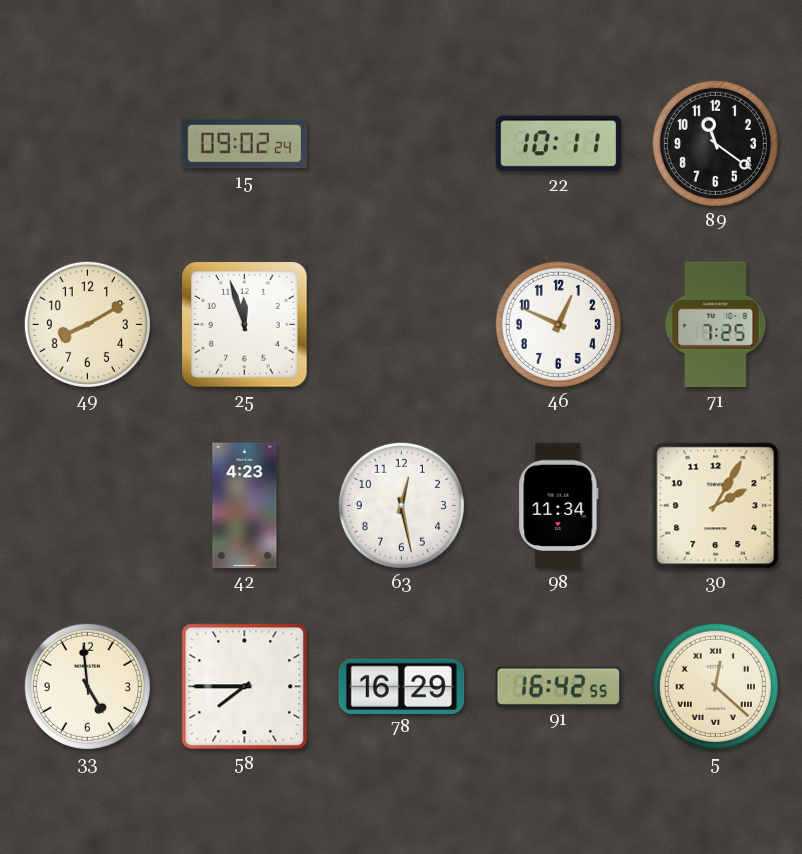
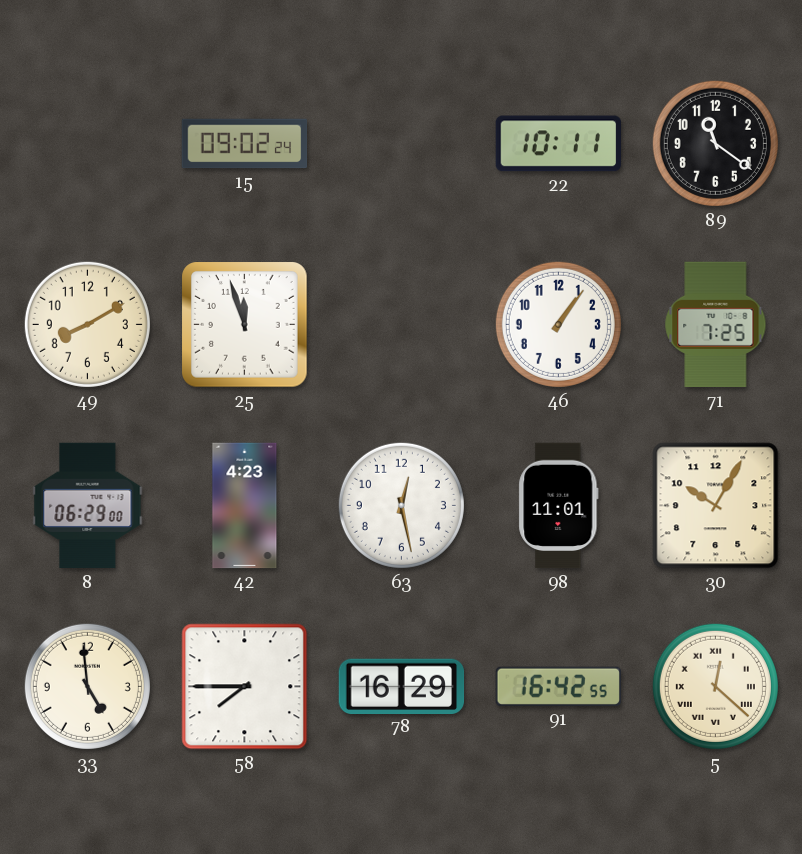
46: 12:49 -> 1:06 (558, 324)
8: none -> 06:29 (88, 506)
98: 11:34 -> 11:01 (559, 506)
30: 2:05 -> 10:05 (716, 506)
